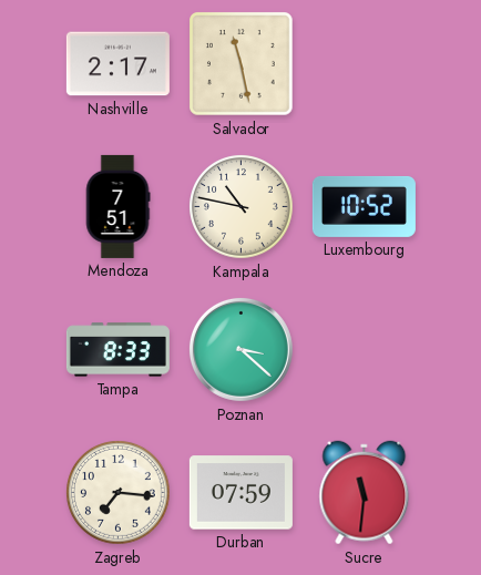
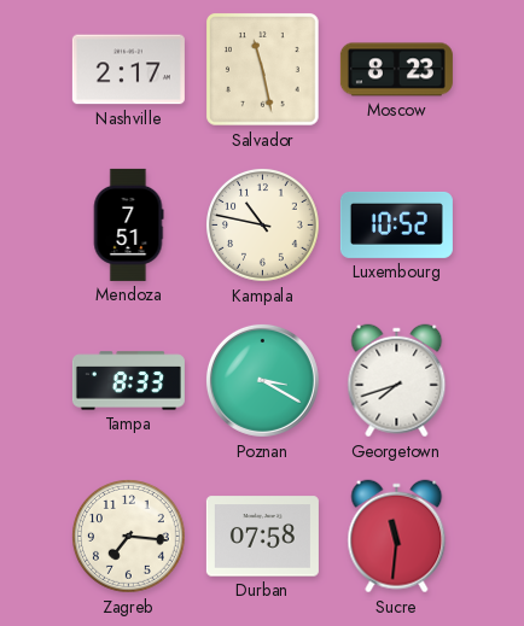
Moscow: none -> 8:23 (396, 70)
Poznan: 3:22 -> 3:20 (262, 380)
Georgetown: none -> 7:42 (397, 381)
Durban: 07:59 -> 07:58 (262, 537)
